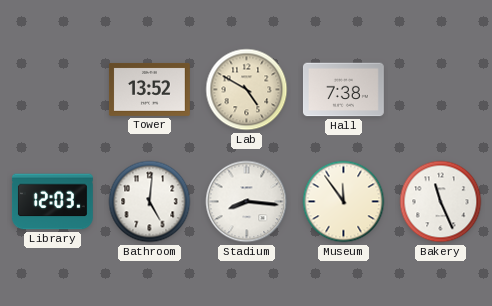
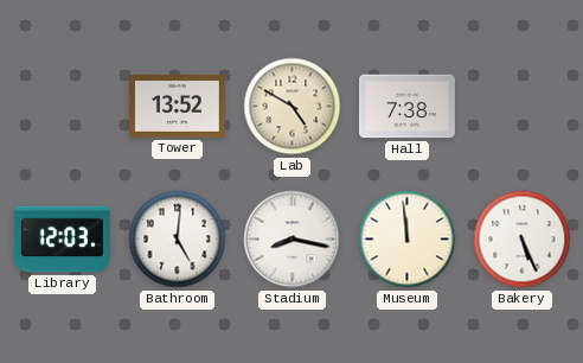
Stadium: 8:16 -> 8:17 (293, 240)
Museum: 11:54 -> 11:59 (408, 240)
Bakery: 11:26 -> 5:26 (523, 240)
